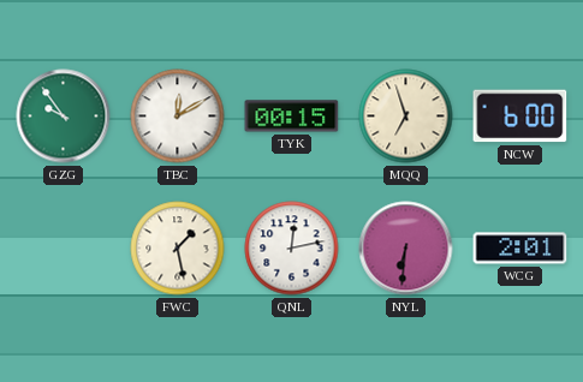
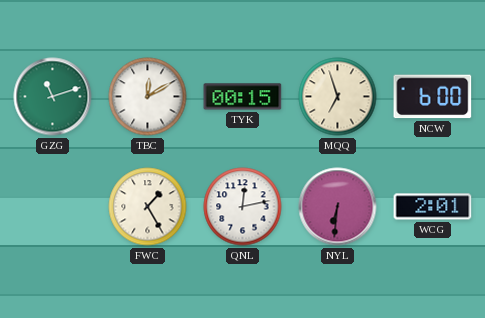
GZG: 9:54 -> 11:12 (53, 97)
FWC: 1:28 -> 1:25 (148, 207)
